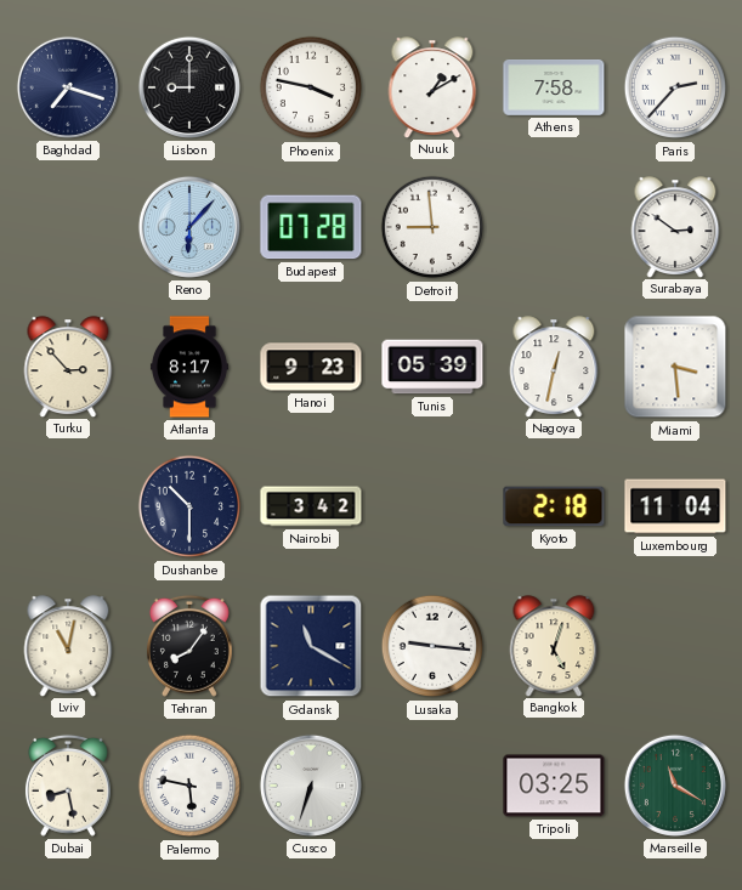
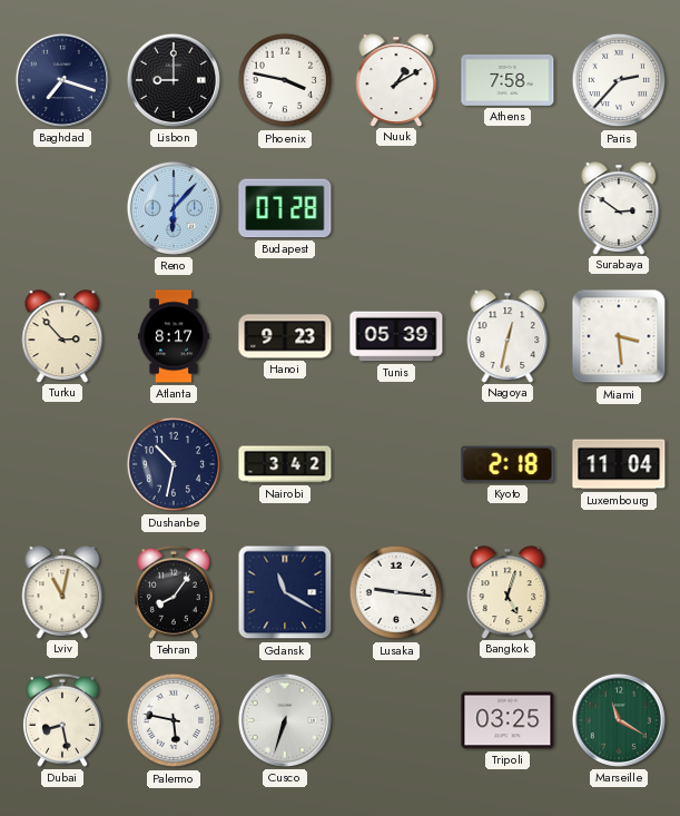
Detroit: 8:59 -> none (432, 227)
Dushanbe: 10:30 -> 10:32 (174, 464)
